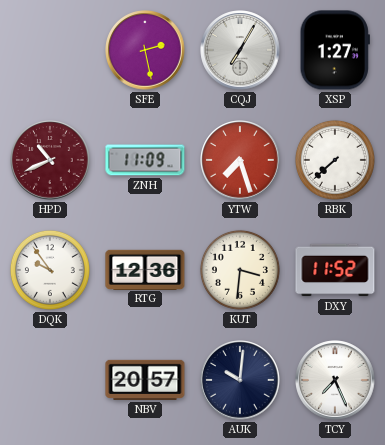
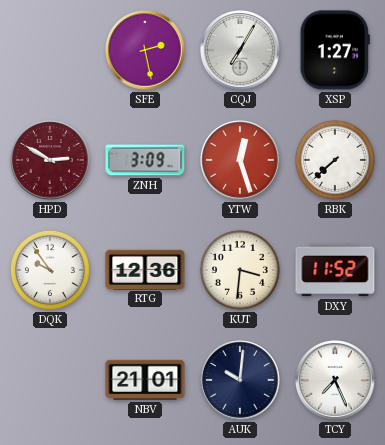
HPD: 10:41 -> 2:50 (50, 160)
ZNH: 11:09 -> 3:09 (145, 160)
YTW: 7:27 -> 12:27 (240, 160)
NBV: 20:57 -> 21:01 (145, 380)
